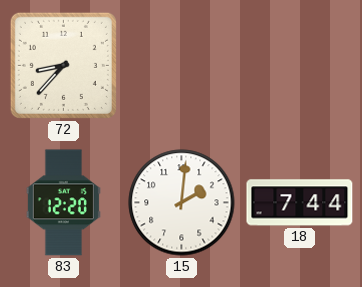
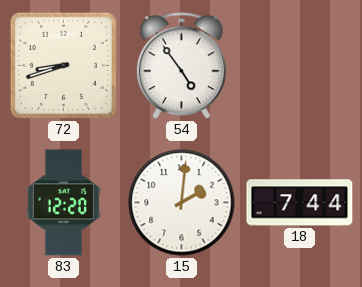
72: 8:37 -> 8:42 (63, 65)
54: none -> 4:54 (181, 66)
